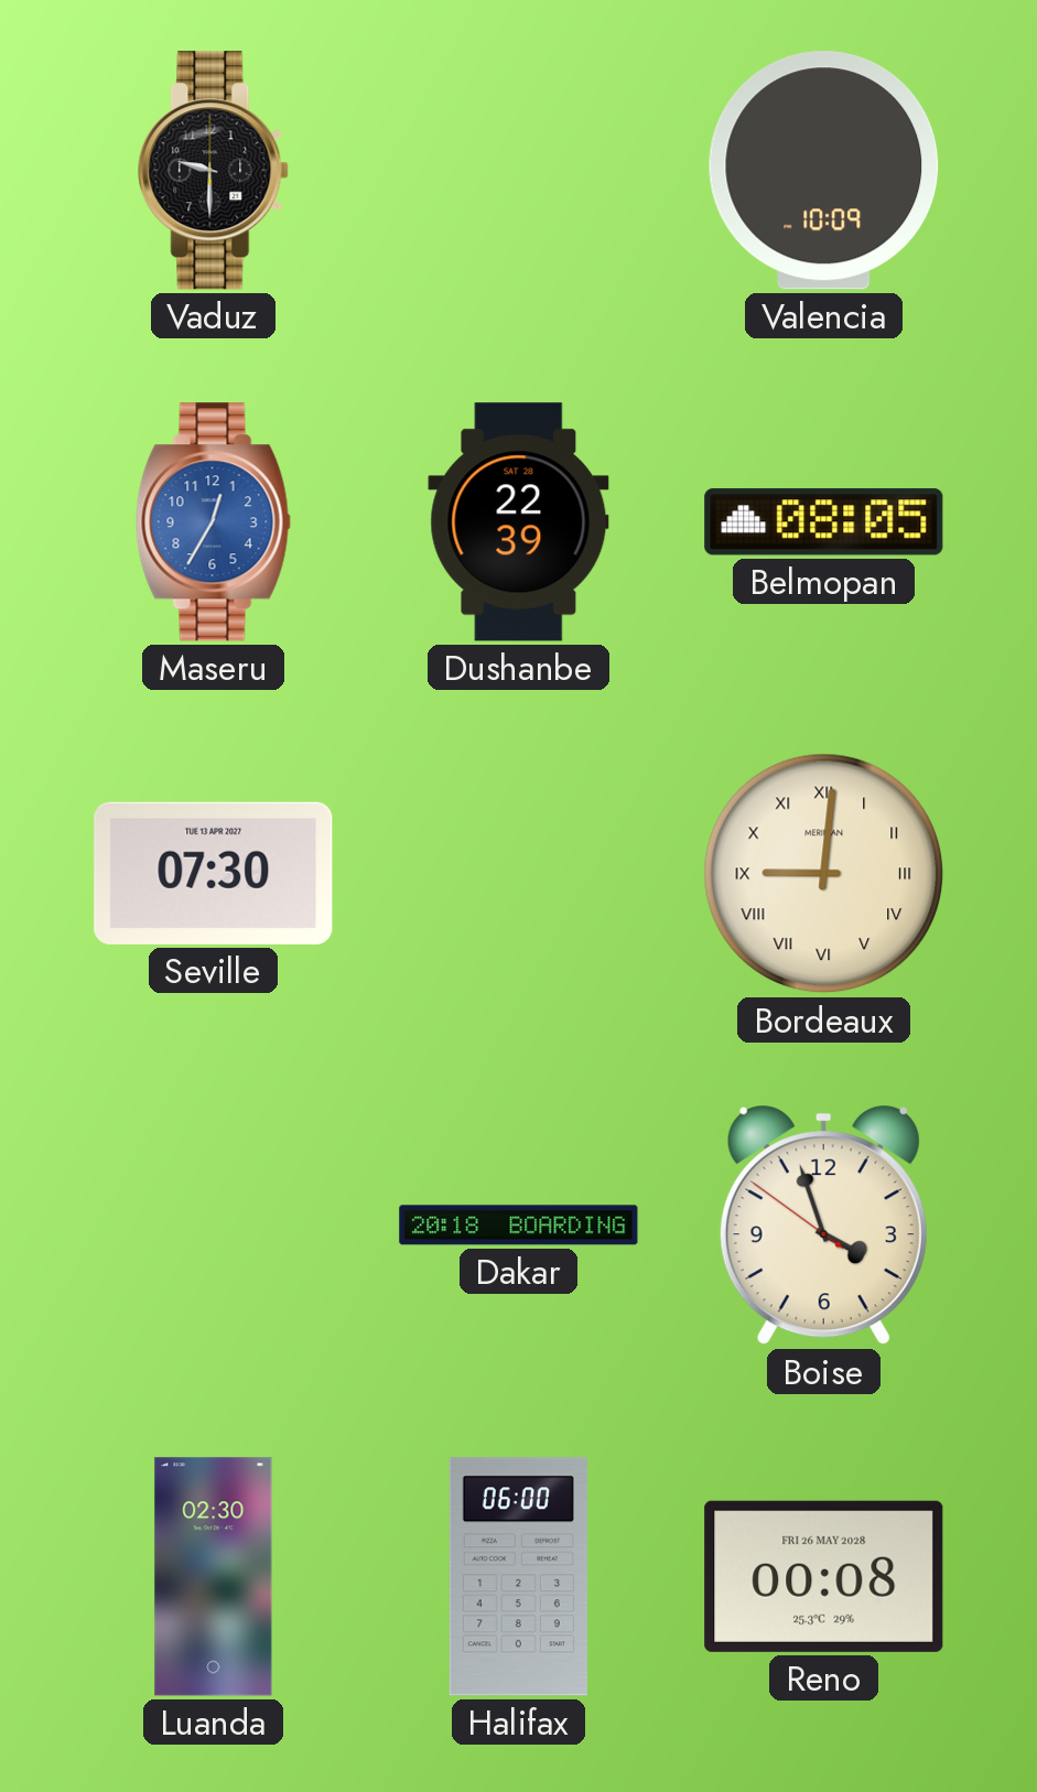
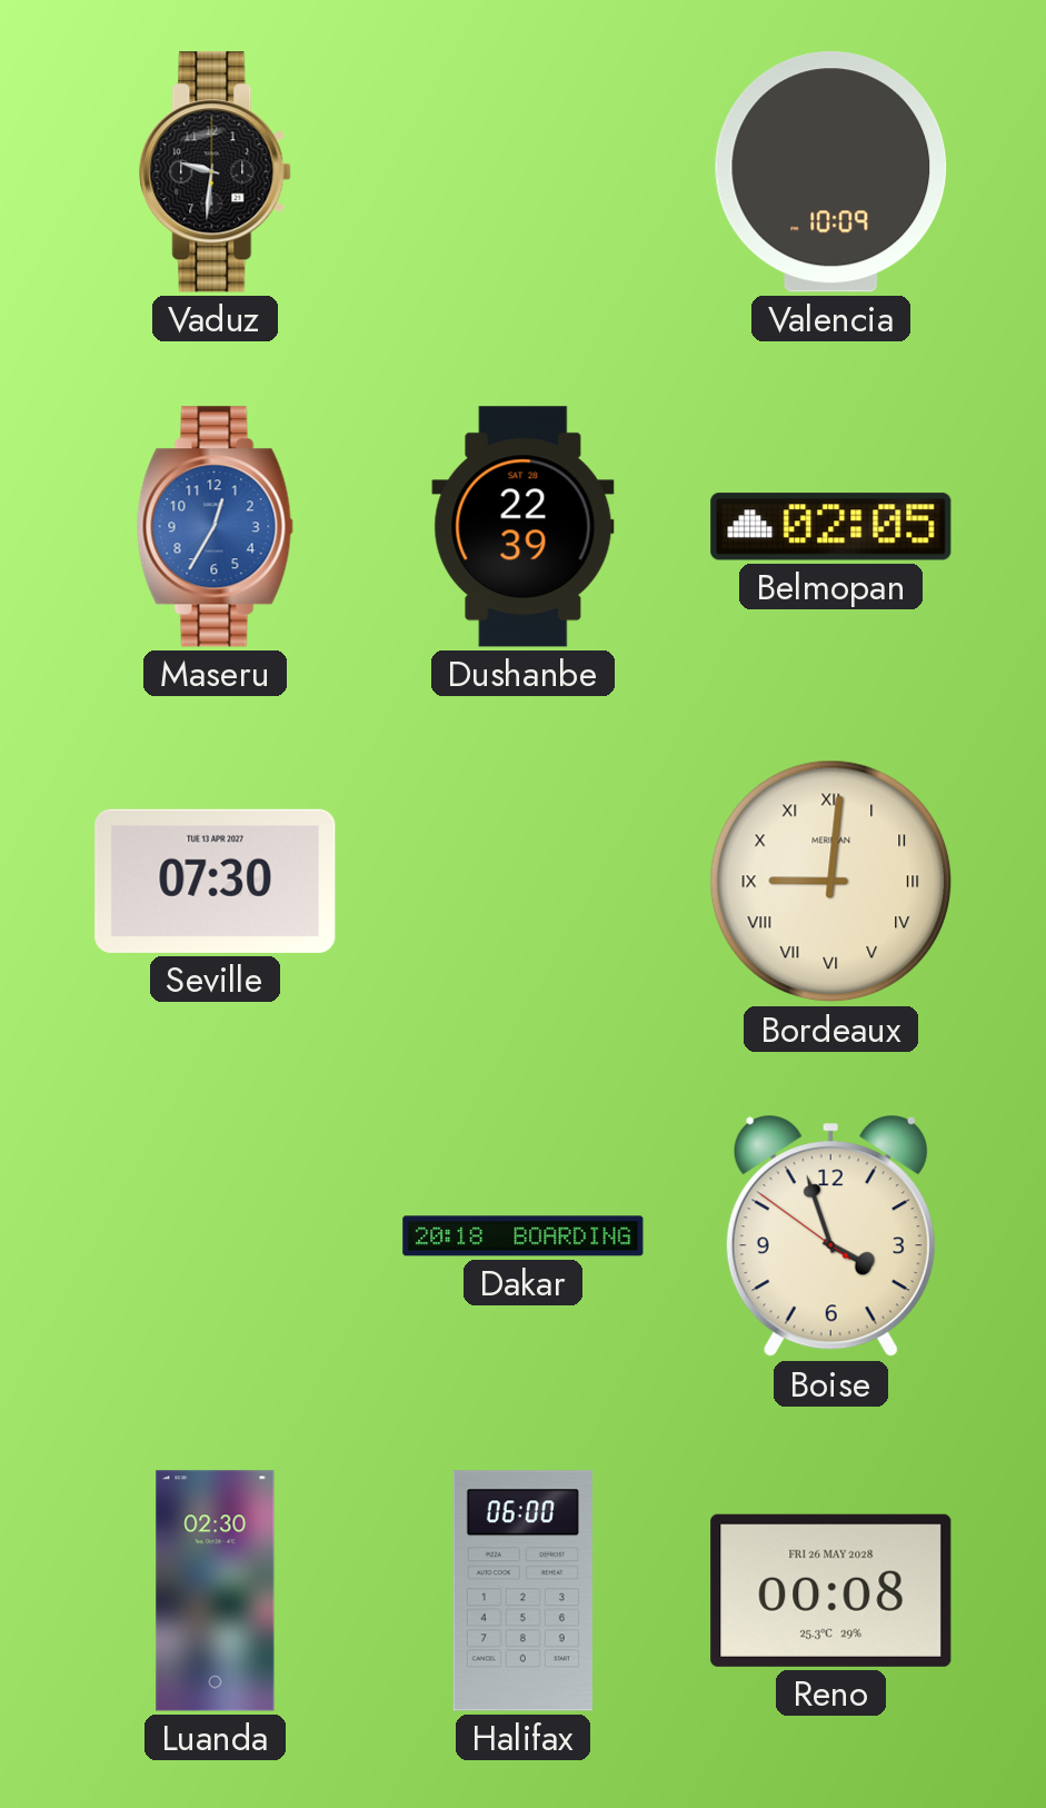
Vaduz: 9:30 -> 9:31 (216, 172)
Belmopan: 08:05 -> 02:05 (831, 527)
